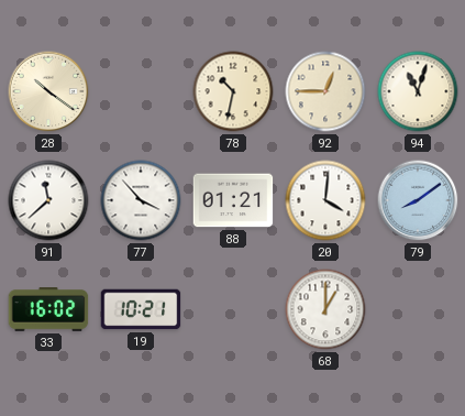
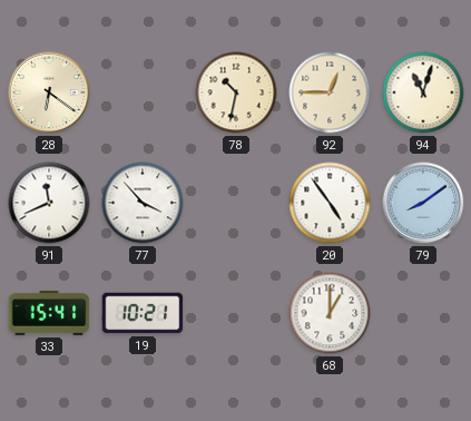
28: 10:21 -> 6:21 (49, 92)
91: 11:38 -> 11:41 (49, 203)
88: 01:21 -> none (233, 200)
20: 4:01 -> 4:54 (330, 203)
33: 16:02 -> 15:41 (49, 314)
